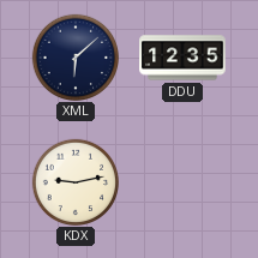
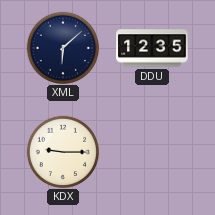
KDX: 9:13 -> 9:15 (62, 151)
